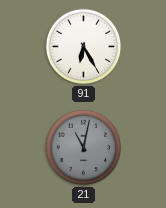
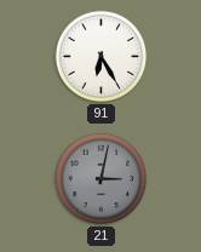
21: 11:02 -> 3:02 (102, 179)
